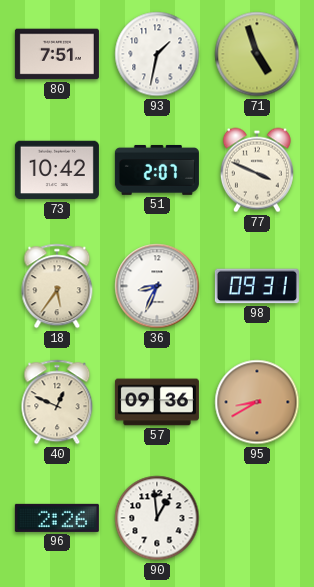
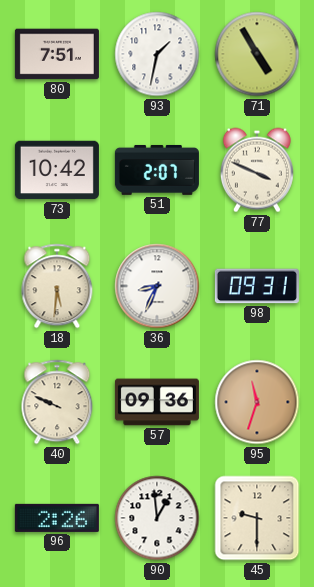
71: 4:57 -> 4:55 (257, 54)
18: 5:36 -> 5:31 (57, 286)
40: 12:49 -> 9:49 (57, 402)
95: 8:40 -> 11:33 (257, 402)
45: none -> 9:30 (257, 518)
